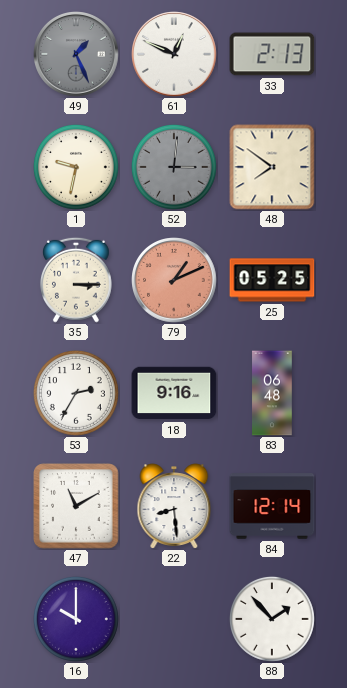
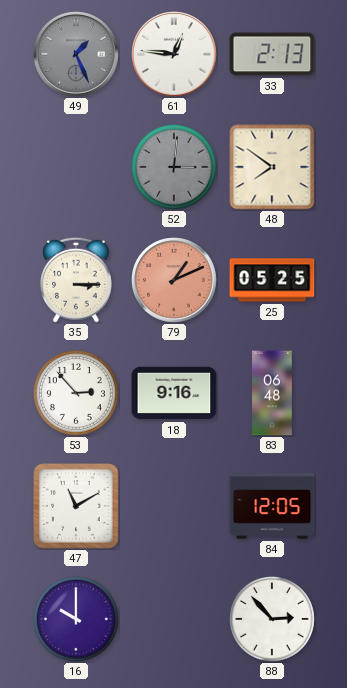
61: 12:49 -> 12:46 (174, 54)
1: 9:32 -> none (76, 167)
53: 2:35 -> 2:53 (76, 393)
22: 8:29 -> none (174, 506)
84: 12:14 -> 12:05 (272, 506)
88: 1:53 -> 2:53 (272, 619)
